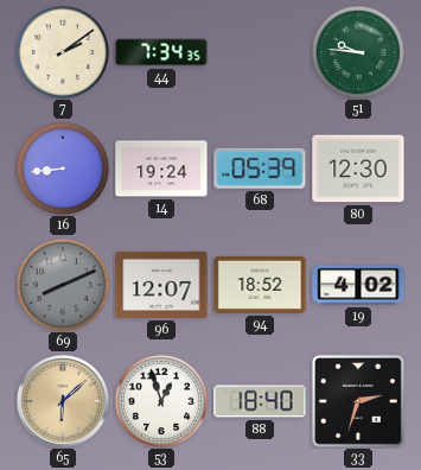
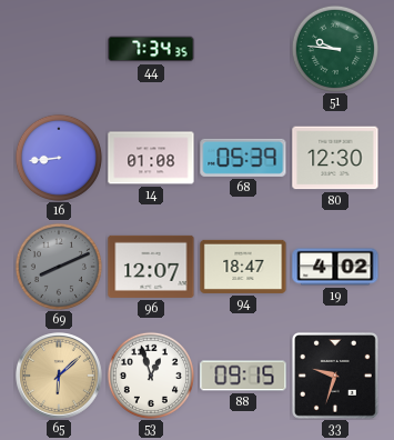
7: 2:09 -> none (63, 52)
14: 19:24 -> 01:08 (151, 158)
94: 18:52 -> 18:47 (243, 267)
88: 18:40 -> 09:15 (243, 376)
33: 2:33 -> 9:33 (335, 376)
